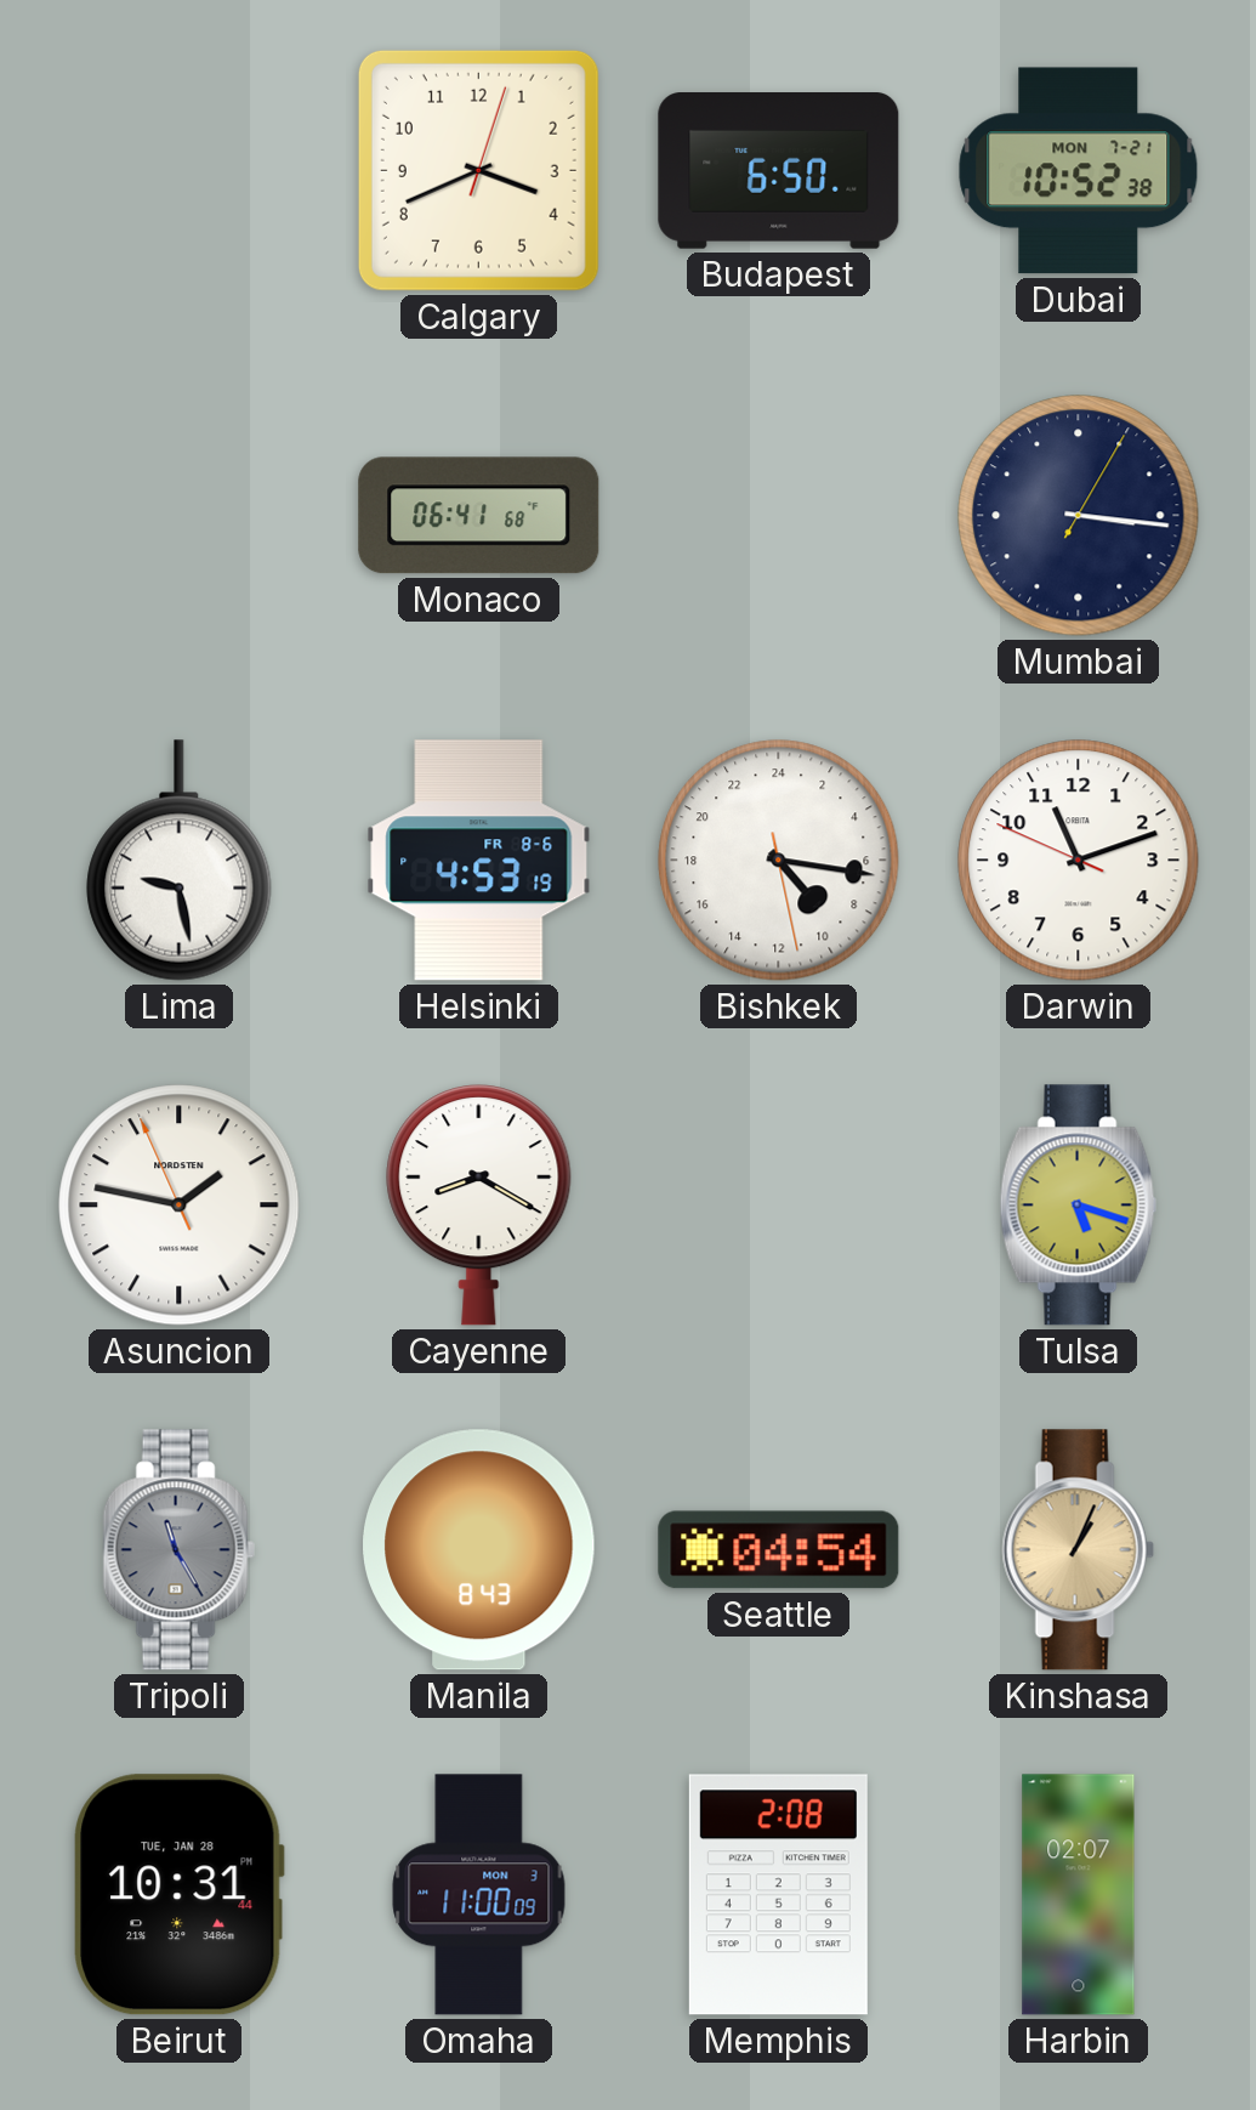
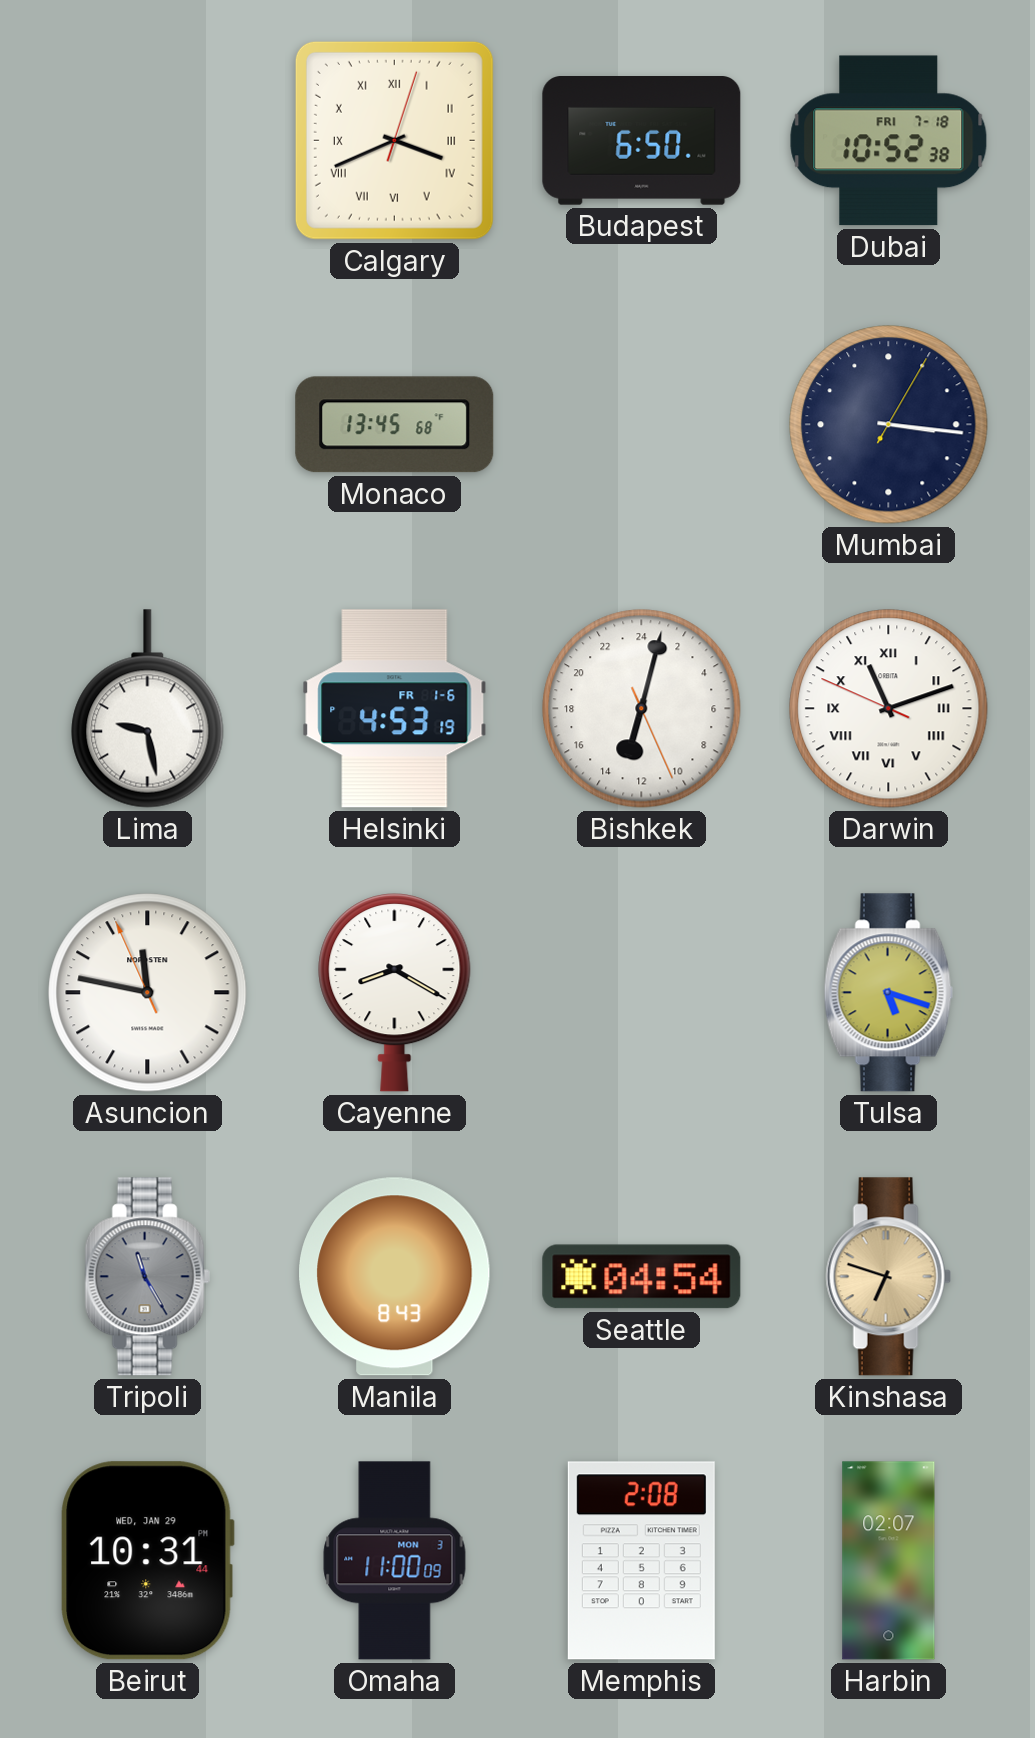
Calgary numerals: Arabic -> Roman (394, 140)
Dubai date: MON 7-21 -> FRI 7-18 (889, 141)
Monaco: 06:41 -> 13:45 (395, 425)
Helsinki date: FR 8-6 -> FR 1-6 (395, 709)
Bishkek: 9:16 -> 13:02 (642, 709)
Darwin numerals: Arabic -> Roman (889, 709)
Asuncion: 1:46 -> 11:46 (148, 993)
Kinshasa: 1:04 -> 6:48 (888, 1277)
Beirut date: TUE, JAN 28 -> WED, JAN 29 (147, 1561)
